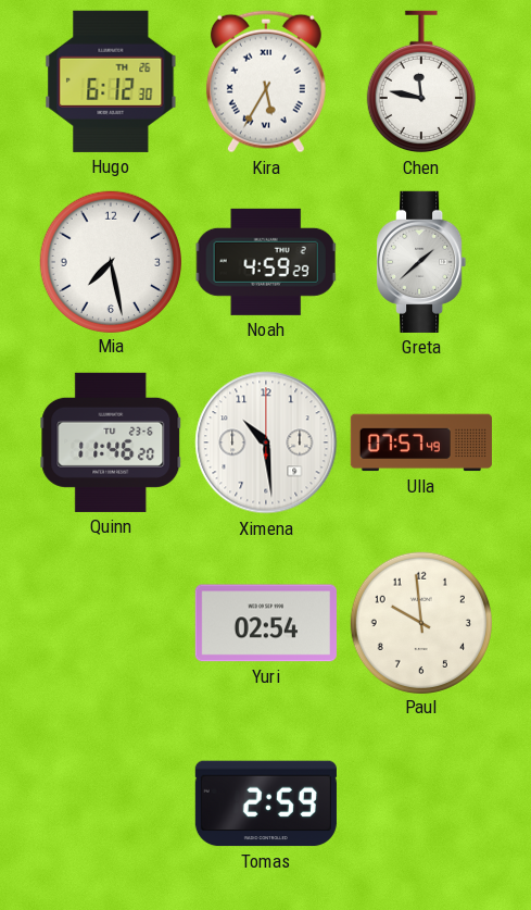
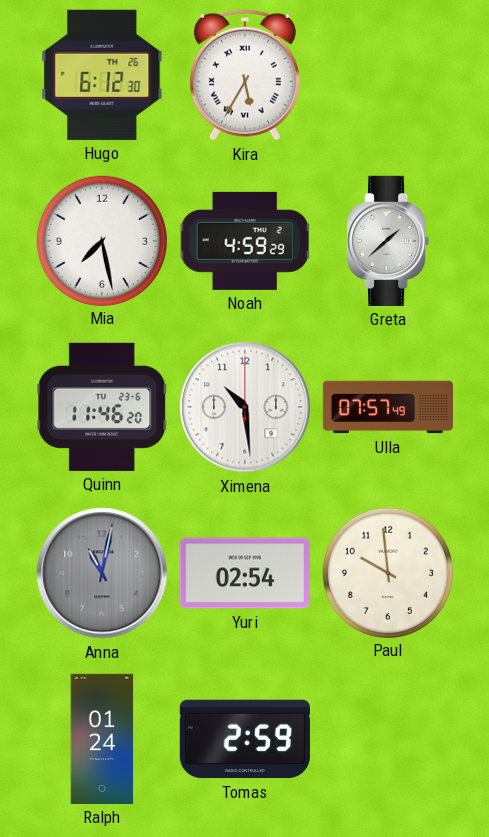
Chen: 11:47 -> none (421, 82)
Anna: none -> 11:02 (102, 573)
Ralph: none -> 01:24 (102, 739)
